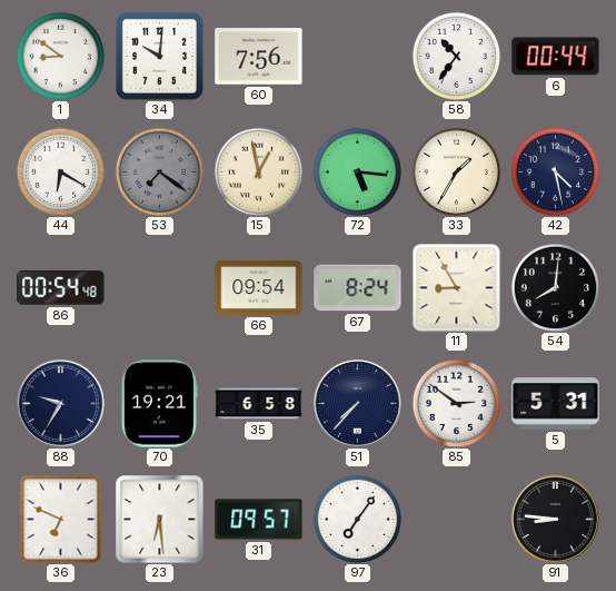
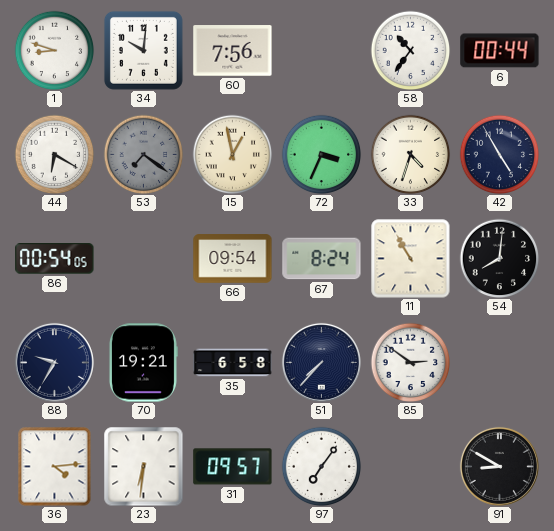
1: 8:51 -> 8:48 (54, 50)
72: 5:16 -> 3:34 (321, 154)
33: 1:35 -> 4:33 (410, 154)
42: 4:28 -> 4:55 (499, 154)
86: 00:54:48 -> 00:54:05 (55, 259)
11: 8:55 -> 10:55 (411, 259)
5: 5:31 -> none (556, 404)
36: 6:49 -> 4:14 (55, 467)
23: 6:29 -> 6:31 (144, 467)
91: 8:46 -> 8:50 (499, 466)
